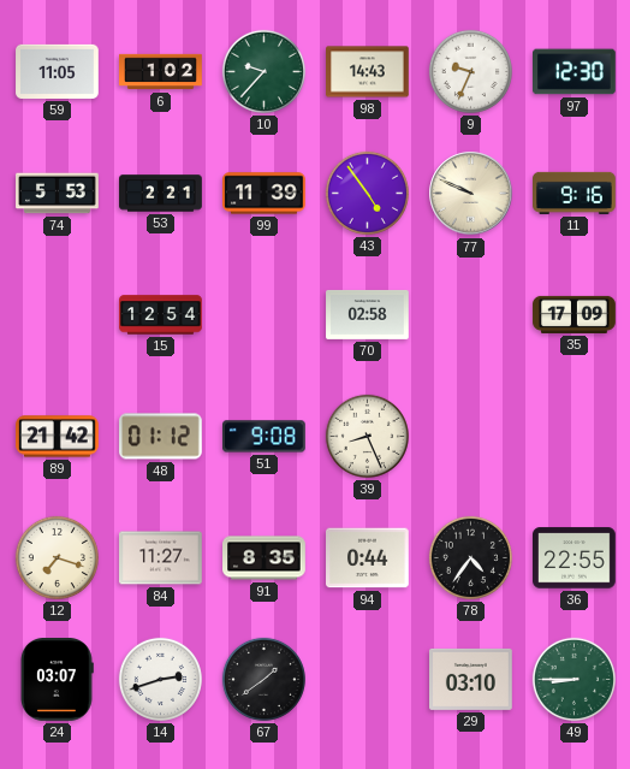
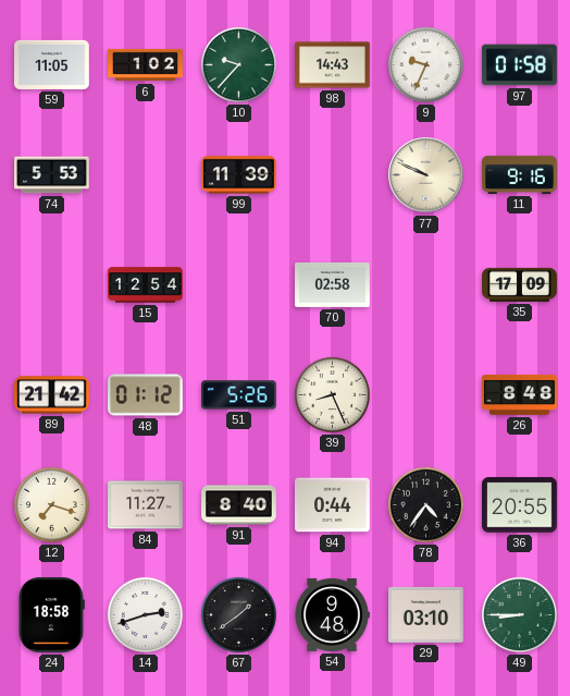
97: 12:30 -> 01:58 (520, 65)
53: 2:21 -> none (161, 194)
43: 4:54 -> none (367, 193)
51: 9:08 -> 5:26 (239, 395)
26: none -> 8:48 (520, 395)
91: 8:35 -> 8:40 (239, 505)
36: 22:55 -> 20:55 (520, 505)
24: 03:07 -> 18:58 (51, 615)
54: none -> 9:48 (332, 614)
